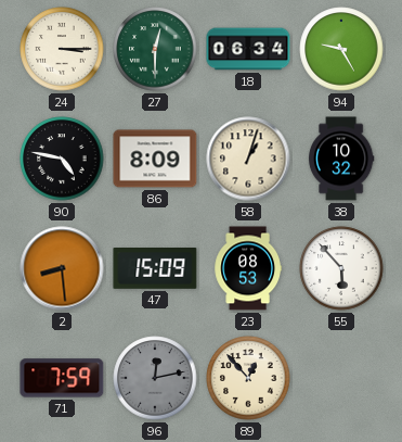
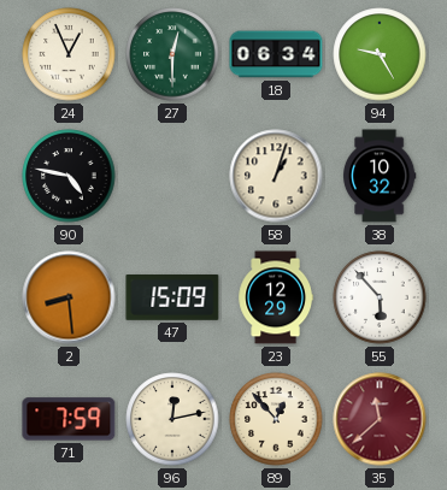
24: 3:15 -> 12:56 (69, 54)
86: 8:09 -> none (155, 159)
23: 08:53 -> 12:29 (276, 297)
96 dial: grey -> cream (172, 419)
35: none -> 11:38 (380, 419)
